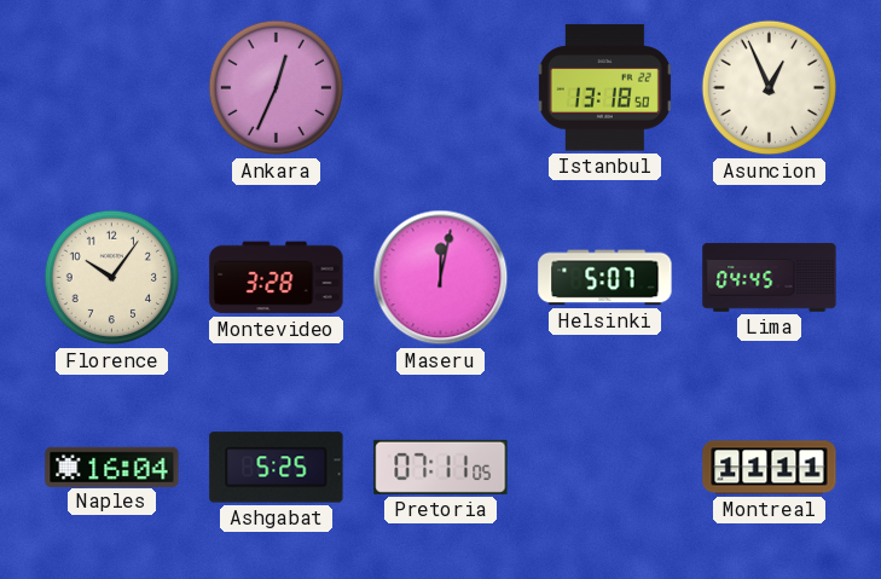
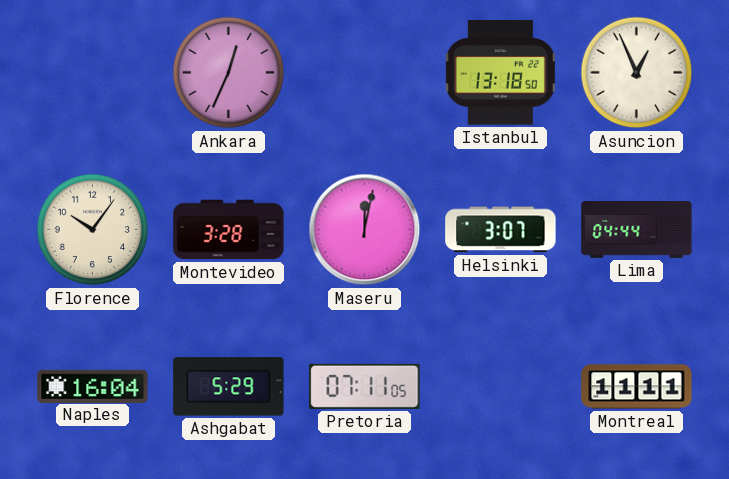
Helsinki: 5:07 -> 3:07 (501, 230)
Lima: 04:45 -> 04:44 (637, 230)
Ashgabat: 5:25 -> 5:29 (229, 387)
